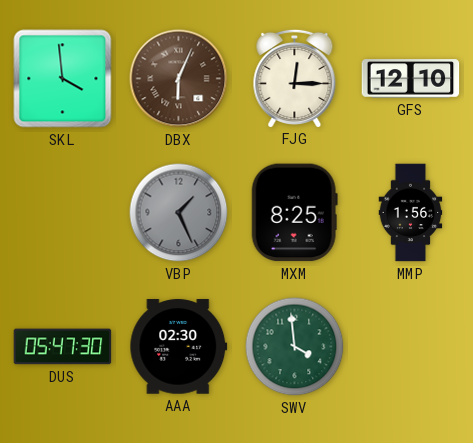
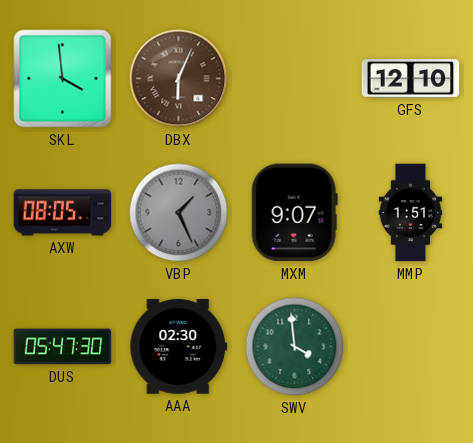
FJG: 12:15 -> none (295, 78)
AXW: none -> 08:05 (63, 213)
MXM: 8:25 -> 9:07 (294, 213)
MMP: 1:56 -> 1:51 (411, 213)
